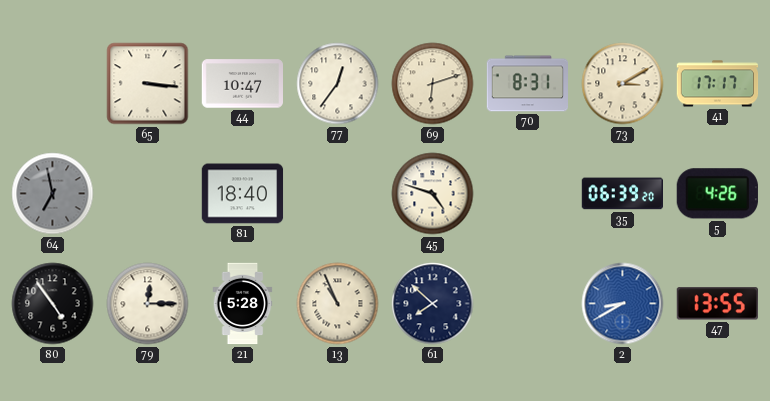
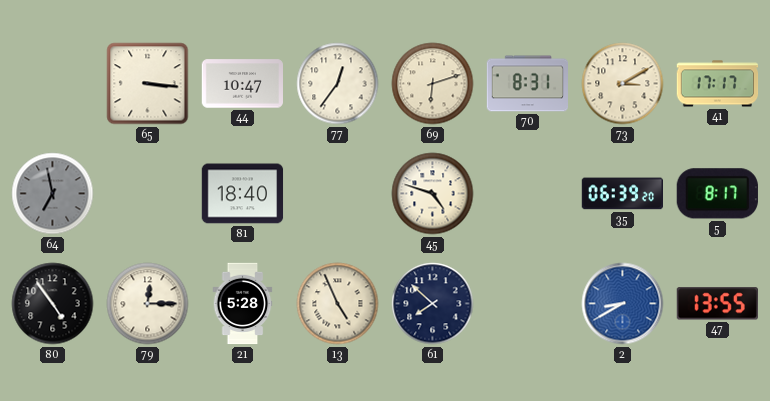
5: 4:26 -> 8:17 (717, 194)
13: 10:56 -> 4:56 (338, 304)
